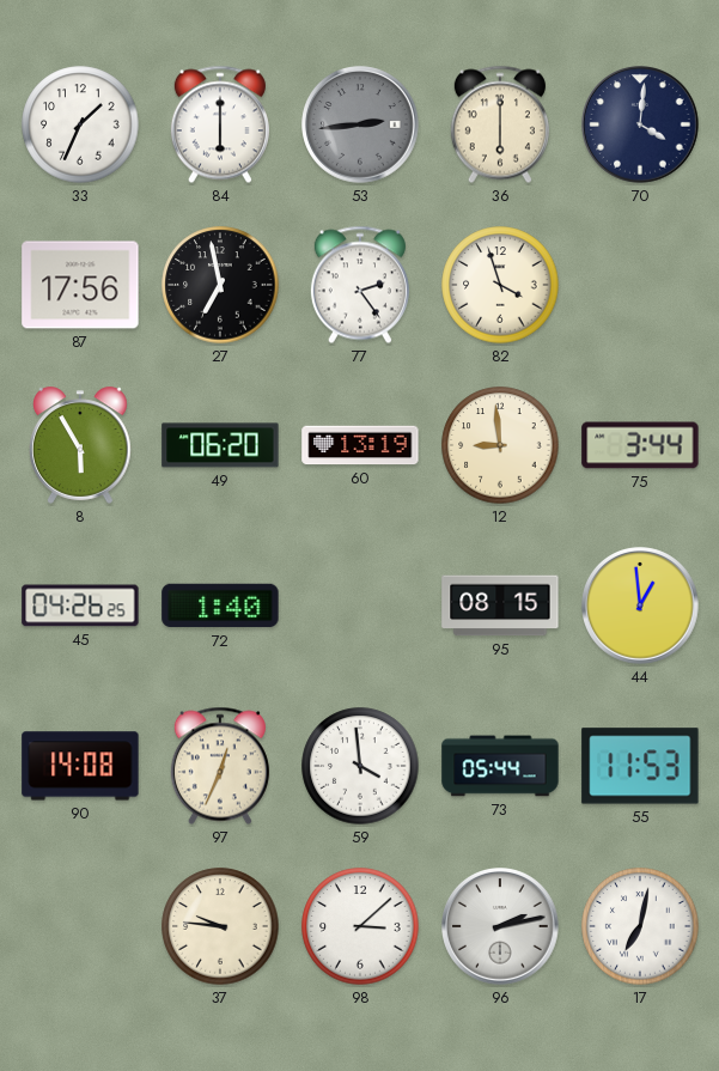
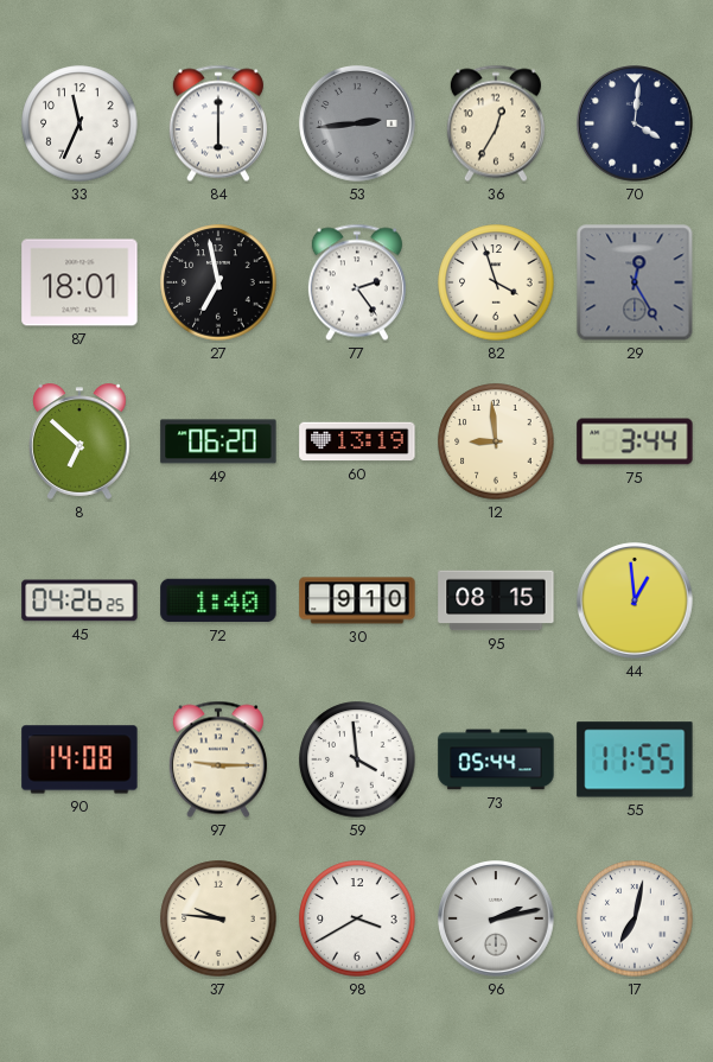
33: 1:34 -> 11:34 (79, 123)
36: 6:00 -> 12:35 (496, 123)
87: 17:56 -> 18:01 (79, 282)
29: none -> 12:25 (635, 282)
8: 5:55 -> 6:52 (81, 441)
30: none -> 9:10 (357, 600)
97: 12:34 -> 9:15 (218, 759)
55: 11:53 -> 11:55 (635, 759)
98: 3:08 -> 3:40 (357, 918)
